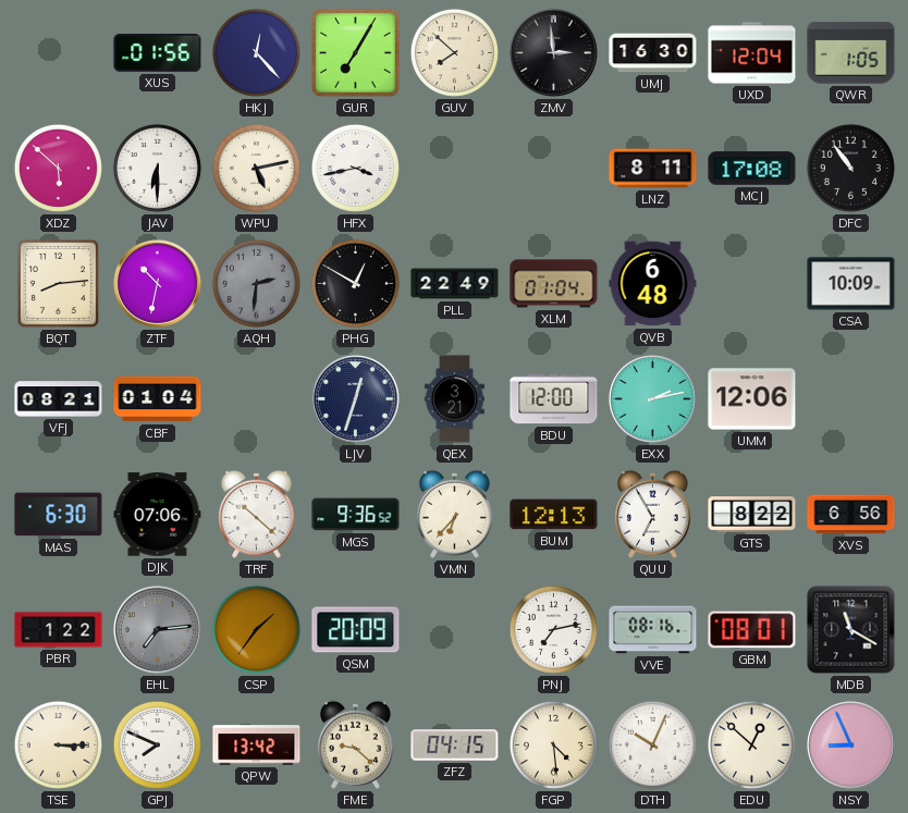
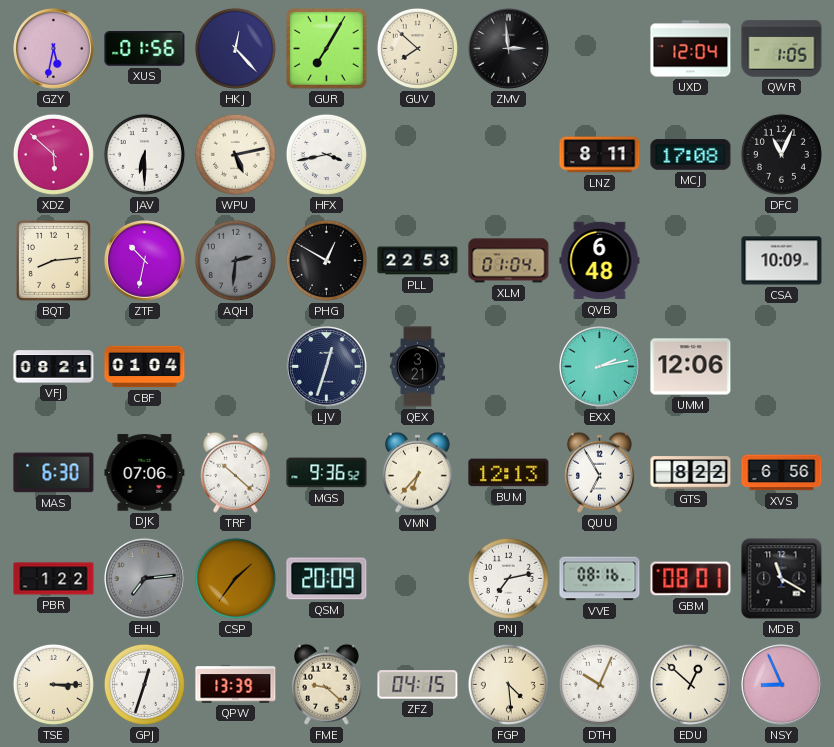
GZY: none -> 5:32 (54, 49)
UMJ: 16:30 -> none (653, 53)
DFC: 10:54 -> 11:04 (781, 154)
PLL: 22:49 -> 22:53 (418, 261)
BDU: 12:00 -> none (554, 399)
GPJ: 7:49 -> 12:33 (144, 684)
QPW: 13:42 -> 13:39 (236, 685)
